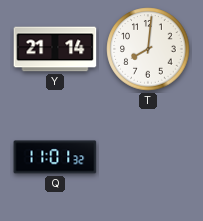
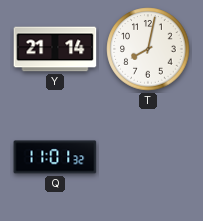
T: 8:01 -> 8:02 (148, 49)
